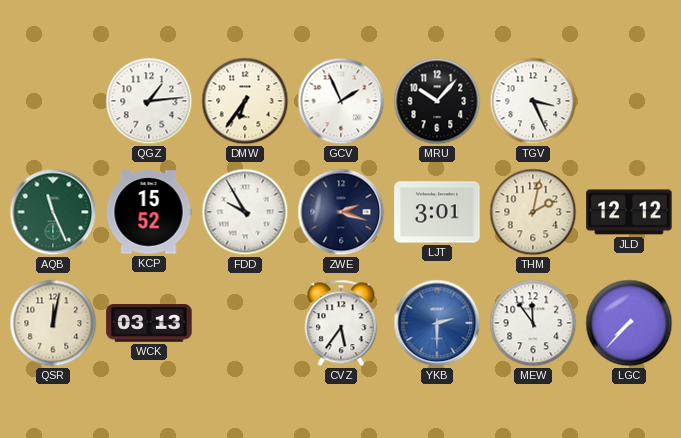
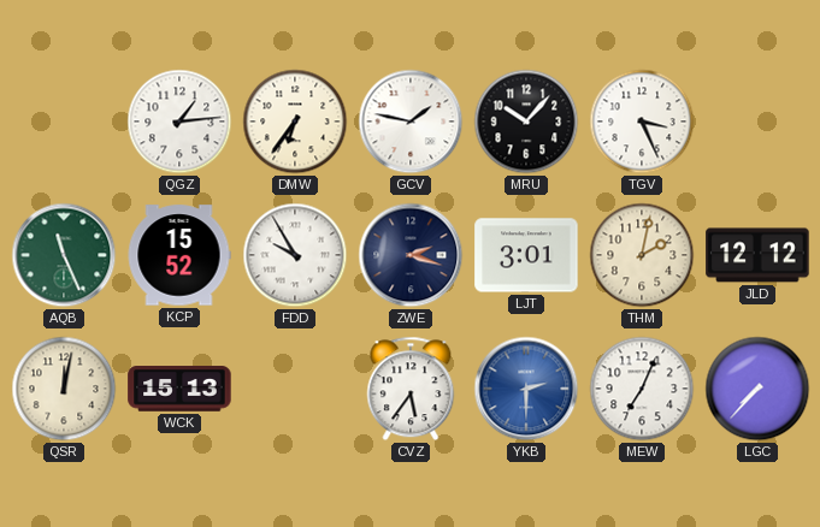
GCV: 1:56 -> 1:47 (411, 122)
WCK: 03:13 -> 15:13 (179, 389)
MEW: 11:54 -> 7:04 (642, 389)
